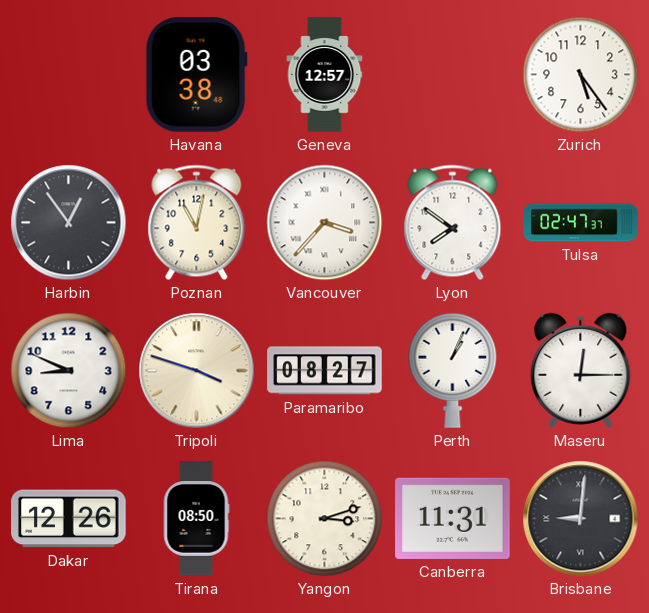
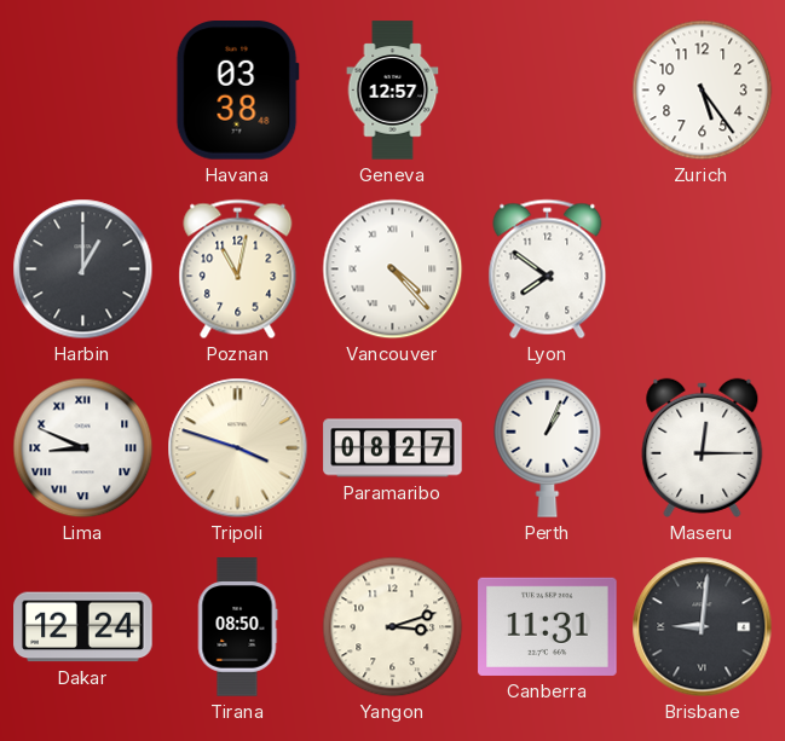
Harbin: 12:54 -> 1:00 (83, 270)
Vancouver: 3:37 -> 4:23 (393, 270)
Tulsa: 02:47 -> none (581, 223)
Lima numerals: Arabic -> Roman (83, 448)
Dakar: 12:26 -> 12:24 (83, 627)
